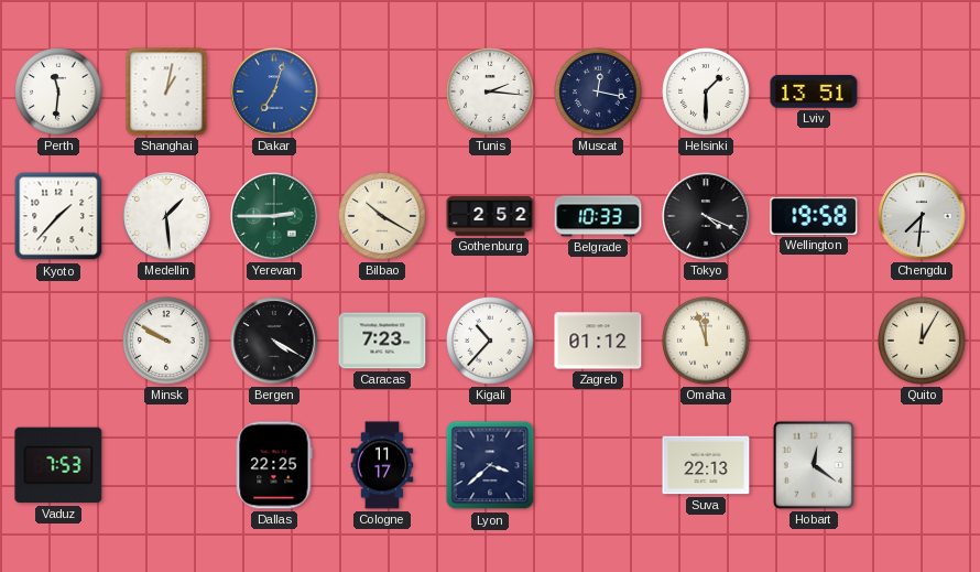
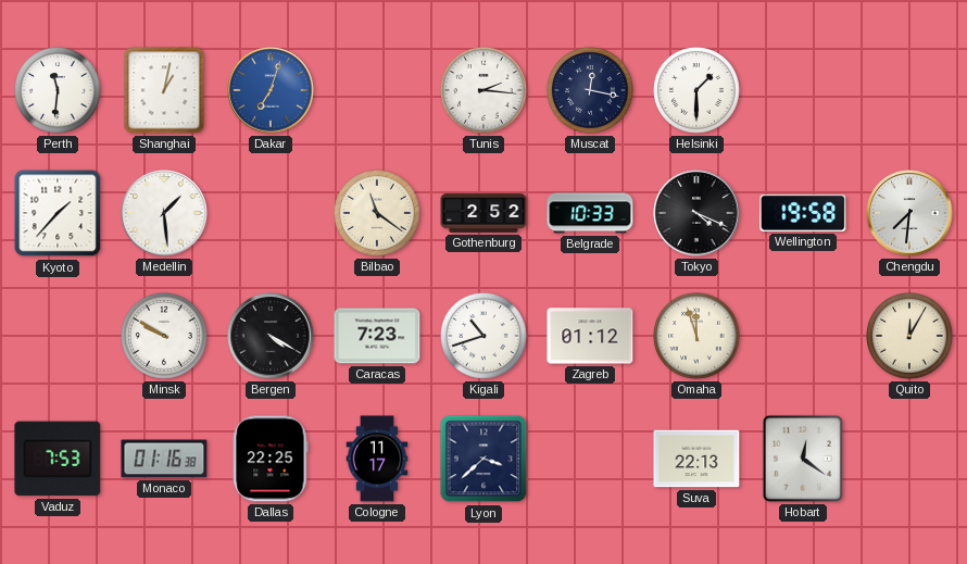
Lviv: 13:51 -> none (814, 91)
Yerevan: 2:45 -> none (274, 216)
Bilbao: 10:20 -> 11:21 (377, 213)
Kigali: 10:37 -> 10:42 (483, 336)
Monaco: none -> 01:16 (164, 459)
